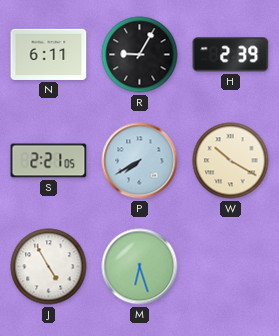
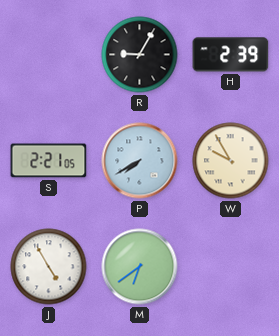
N: 6:11 -> none (49, 54)
W: 10:20 -> 9:55 (231, 161)
M: 6:27 -> 6:39 (140, 267)
